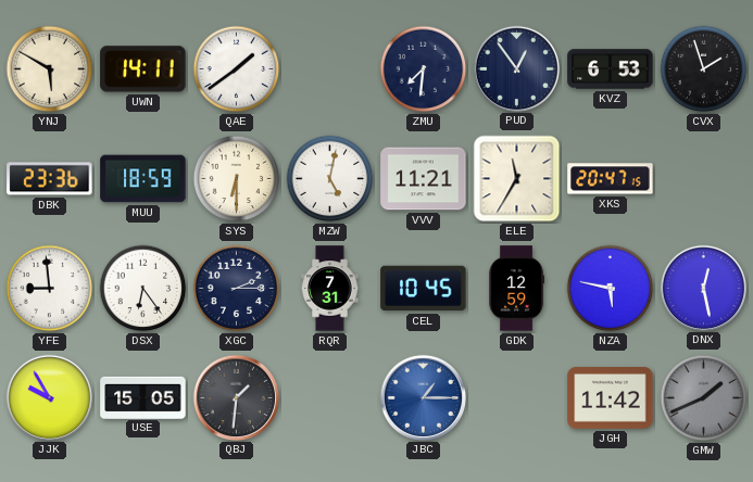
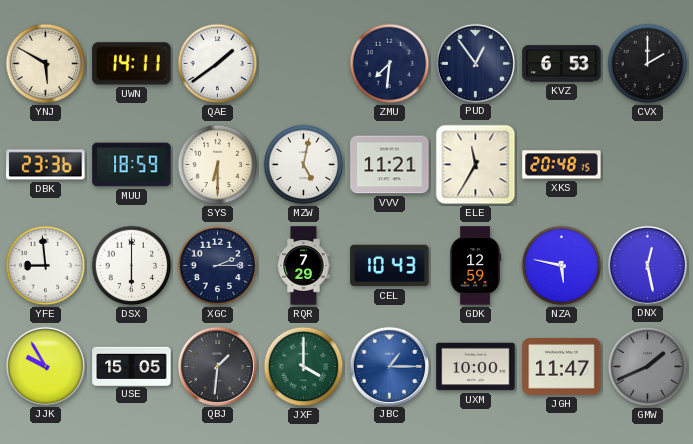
CVX: 1:57 -> 2:00 (648, 64)
XKS: 20:47 -> 20:48 (562, 165)
DSX: 6:24 -> 6:00 (132, 266)
RQR: 7:31 -> 7:29 (304, 266)
CEL: 10:45 -> 10:43 (390, 266)
JXF: none -> 4:00 (304, 367)
UXM: none -> 10:00 (476, 367)
JGH: 11:42 -> 11:47 (562, 367)
